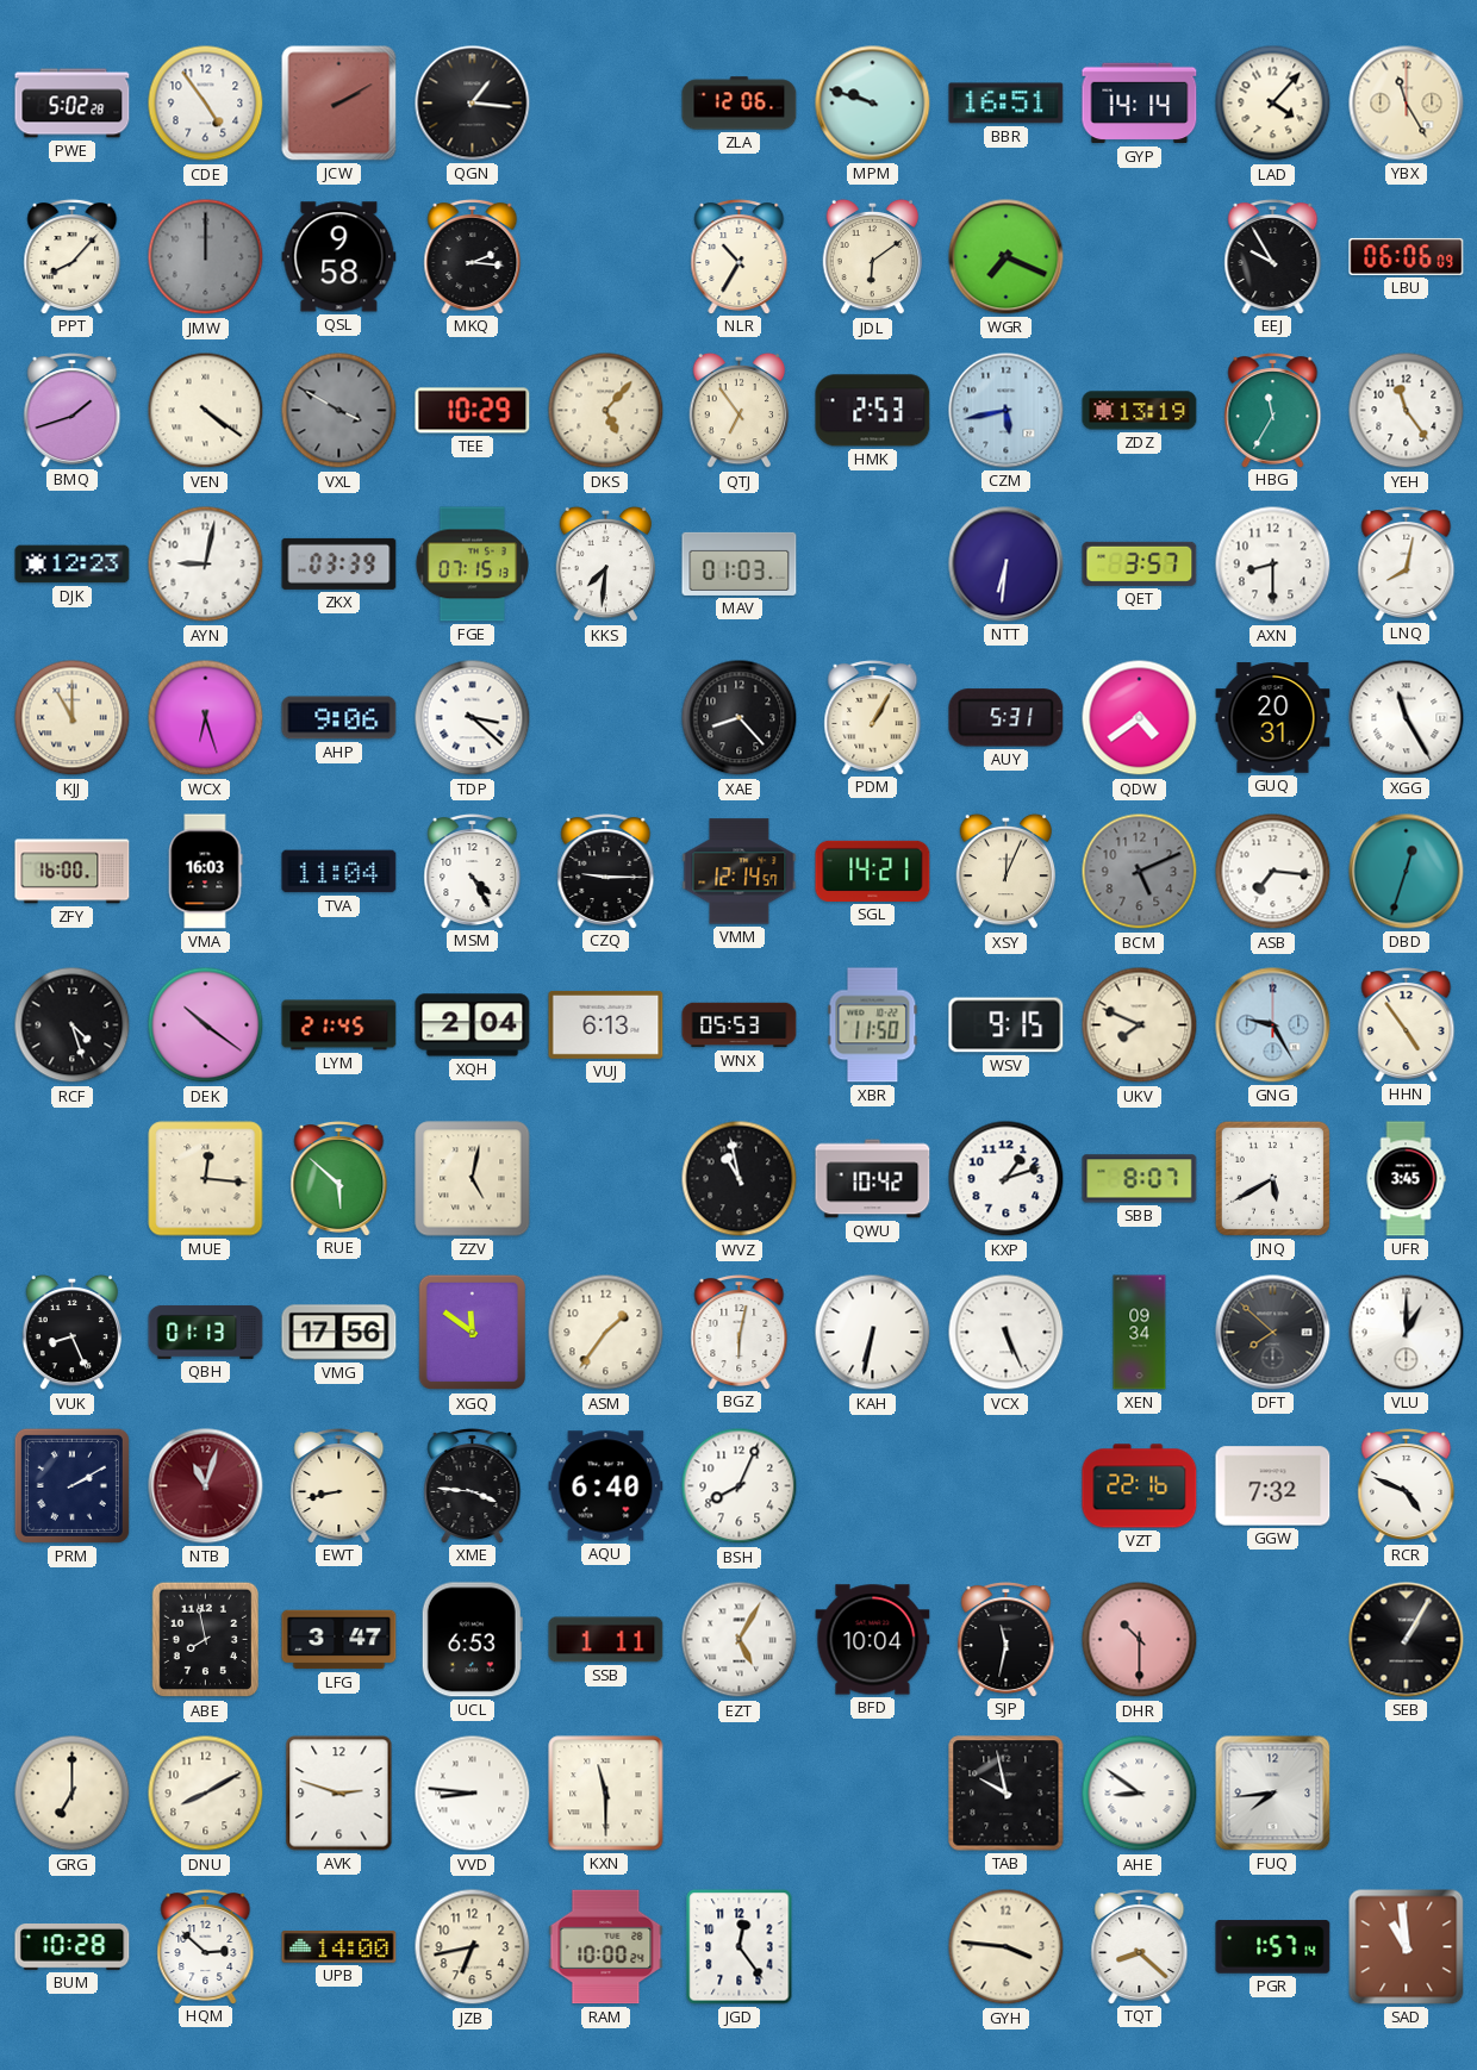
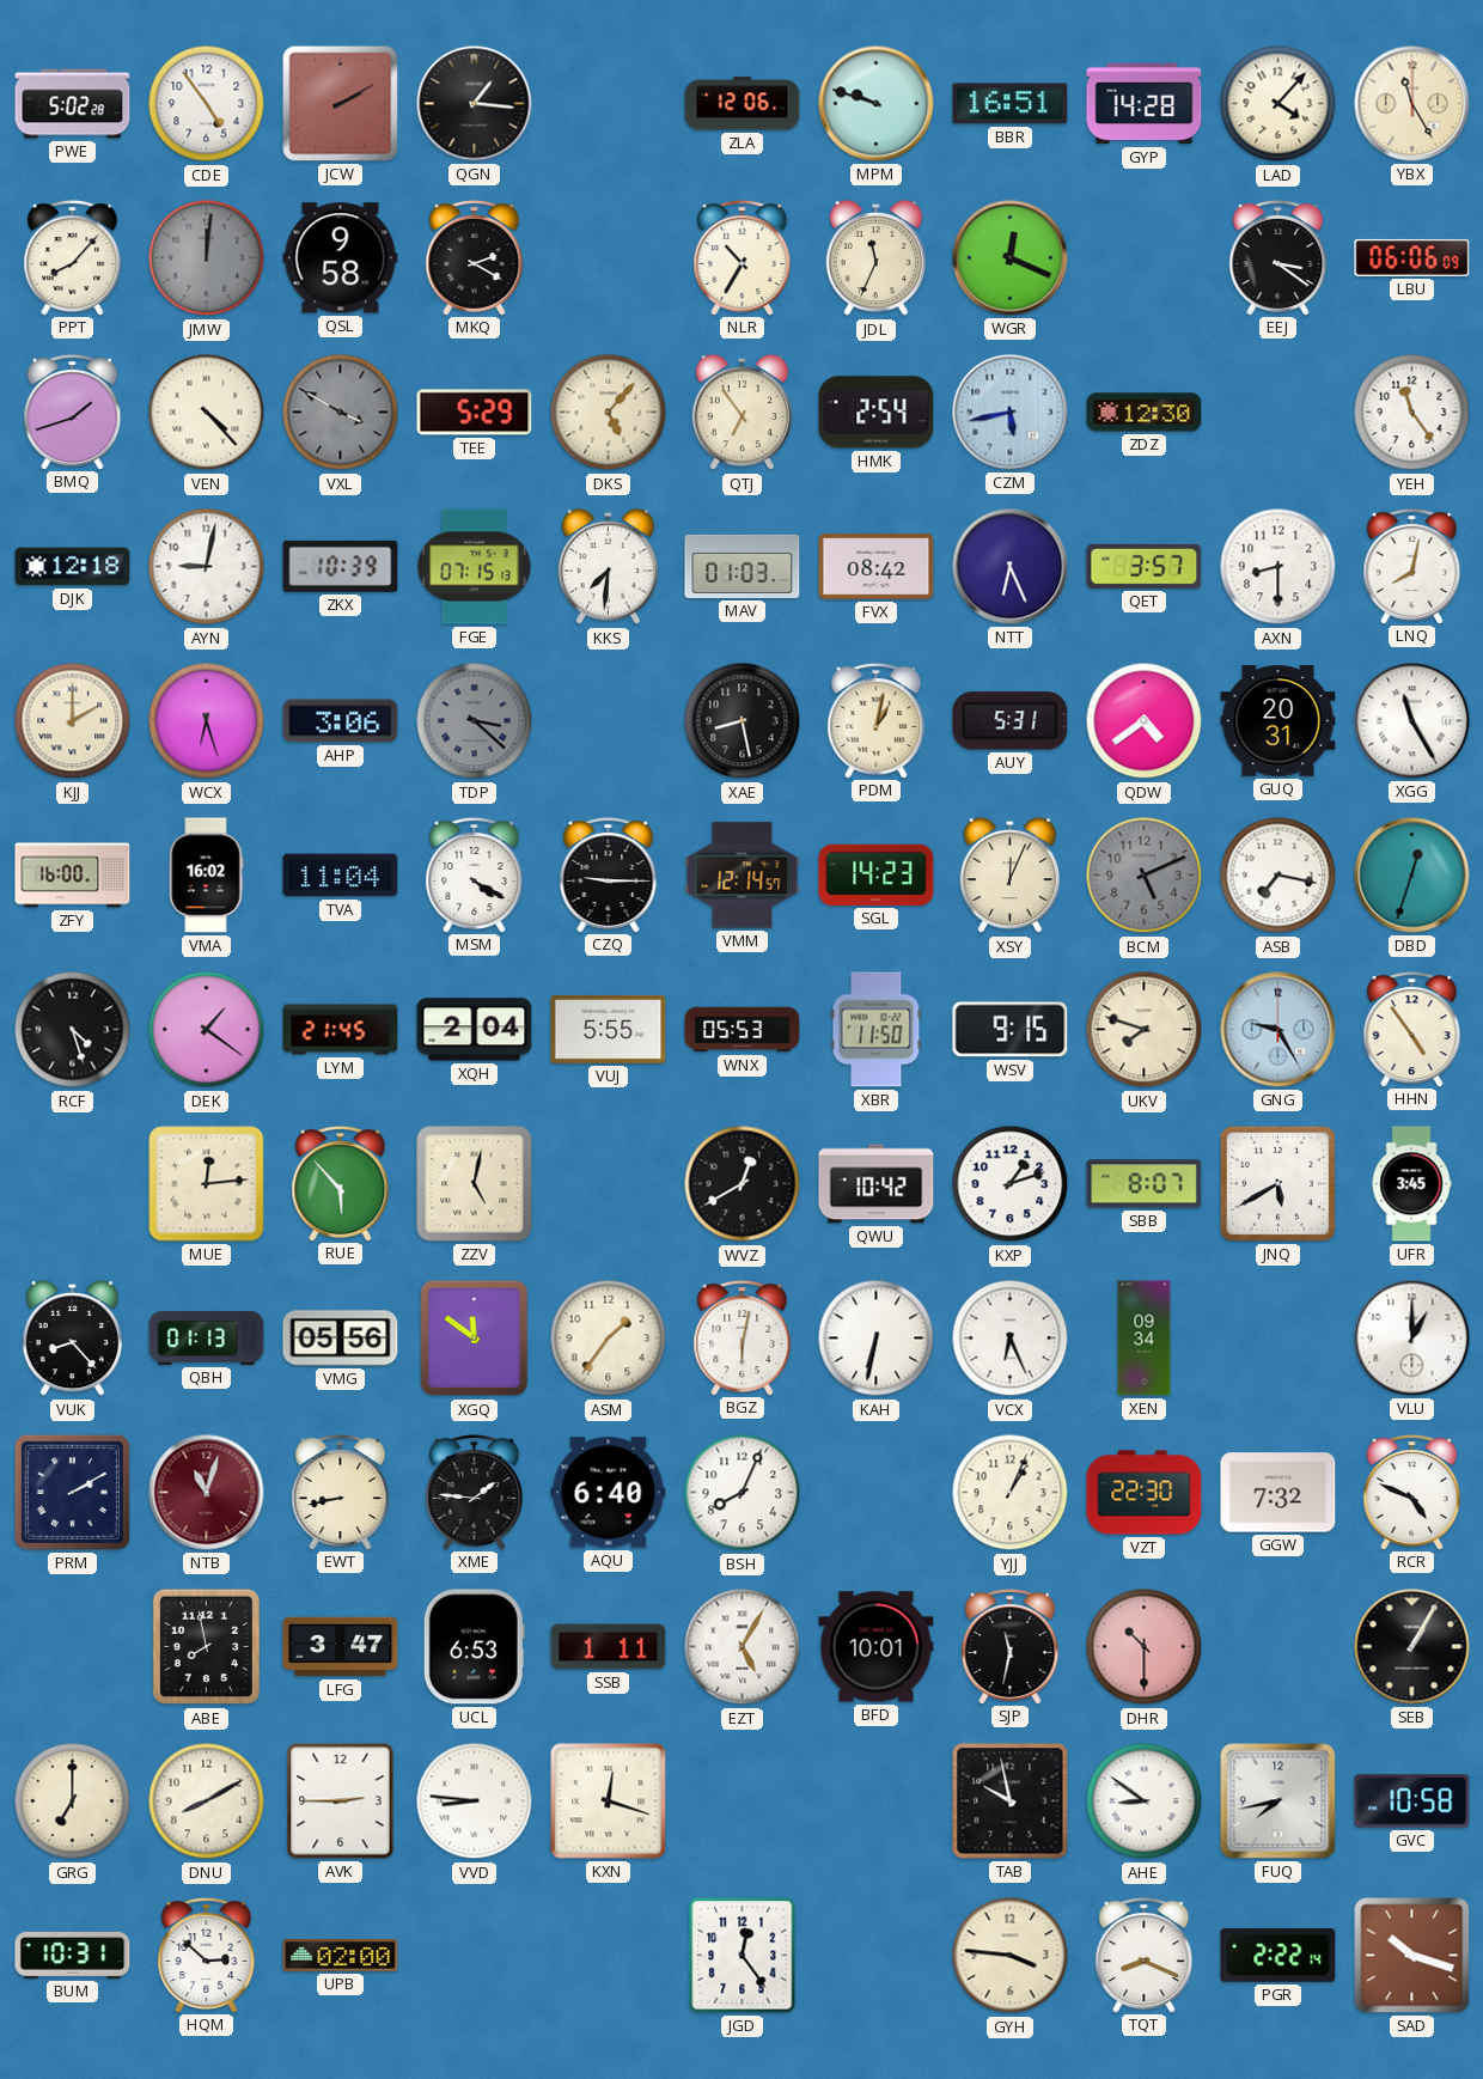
GYP: 14:14 -> 14:28 (1145, 104)
JMW: 12:00 -> 12:01 (207, 258)
MKQ: 2:16 -> 2:20 (475, 258)
JDL: 6:09 -> 11:34 (877, 258)
WGR: 7:19 -> 12:19 (1011, 258)
EEJ: 9:55 -> 3:21 (1278, 258)
VEN: 4:21 -> 4:23 (207, 413)
TEE: 10:29 -> 5:29 (475, 413)
HMK: 2:53 -> 2:54 (877, 413)
ZDZ: 13:19 -> 12:30 (1145, 413)
HBG: 11:35 -> none (1273, 411)
DJK: 12:23 -> 12:18 (73, 567)
ZKX: 03:39 -> 10:39 (341, 566)
FVX: none -> 08:42 (877, 567)
NTT: 6:31 -> 6:26 (1011, 567)
KJJ: 11:00 -> 2:00 (73, 721)
AHP: 9:06 -> 3:06 (341, 721)
TDP dial: white -> grey (475, 721)
XAE: 8:23 -> 8:28 (743, 721)
PDM: 1:05 -> 1:02 (877, 721)
VMA: 16:03 -> 16:02 (206, 876)
MSM: 4:25 -> 4:20 (475, 876)
SGL: 14:21 -> 14:23 (877, 874)
ASB: 7:16 -> 7:17 (1278, 876)
DEK: 10:21 -> 1:21 (207, 1030)
VUJ: 6:13 -> 5:55 (609, 1029)
UKV: 7:49 -> 7:48 (1145, 1030)
MUE: 12:16 -> 12:14 (207, 1184)
RUE: 5:52 -> 5:53 (341, 1184)
WVZ: 10:58 -> 12:40 (743, 1184)
VUK: 8:26 -> 8:23 (73, 1339)
VMG: 17:56 -> 05:56 (341, 1339)
VCX: 5:26 -> 6:26 (1011, 1339)
DFT: 7:52 -> none (1273, 1333)
XME: 3:46 -> 1:46 (475, 1493)
YJJ: none -> 1:04 (1011, 1493)
VZT: 22:16 -> 22:30 (1145, 1493)
BFD: 10:04 -> 10:01 (877, 1647)
AVK: 2:48 -> 2:45 (341, 1801)
KXN: 11:30 -> 12:18 (609, 1801)
FUQ: 7:44 -> 7:43 (1278, 1801)
GVC: none -> 10:58 (1412, 1801)
BUM: 10:28 -> 10:31 (73, 1956)
UPB: 14:00 -> 02:00 (341, 1956)
JZB: 6:43 -> none (473, 1947)
RAM: 10:00 -> none (606, 1947)
TQT: 8:22 -> 8:19 (1145, 1956)
PGR: 1:57 -> 2:22 (1278, 1956)
SAD: 10:59 -> 10:18 (1412, 1956)
